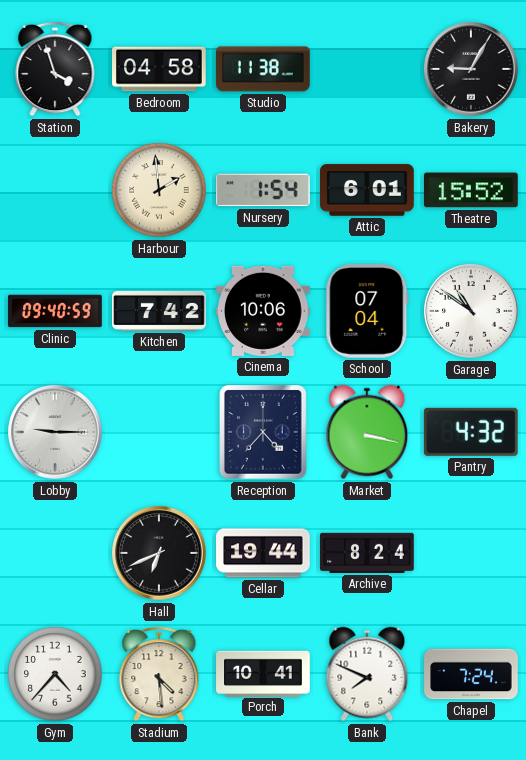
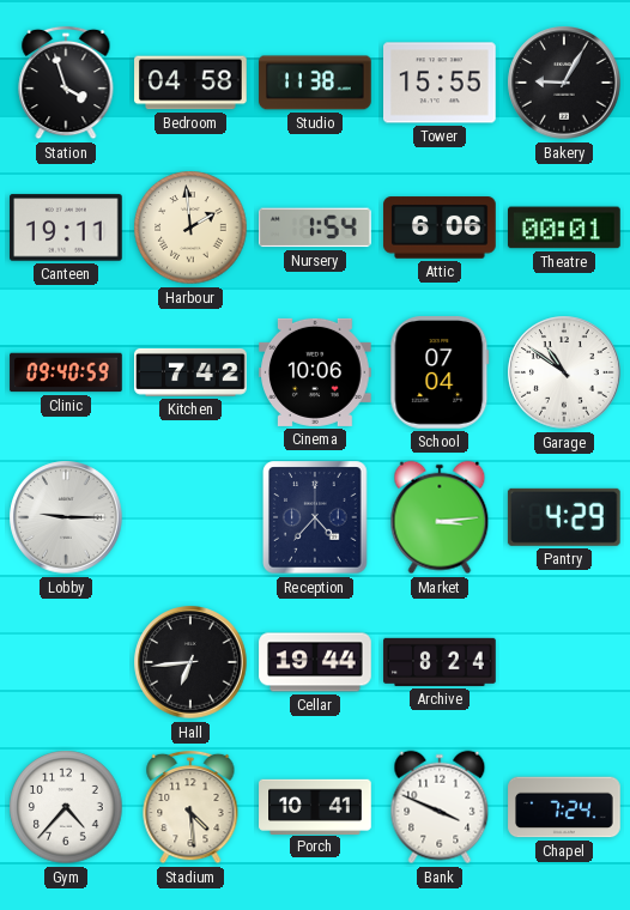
Tower: none -> 15:55 (441, 83)
Canteen: none -> 19:11 (66, 227)
Attic: 6:01 -> 6:06 (440, 227)
Theatre: 15:52 -> 00:01 (564, 227)
Market: 3:17 -> 3:14 (440, 517)
Pantry: 4:32 -> 4:29 (564, 517)
Hall: 6:41 -> 6:44 (190, 662)
Bank: 7:49 -> 3:49 (440, 807)
